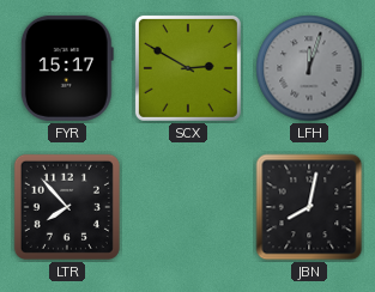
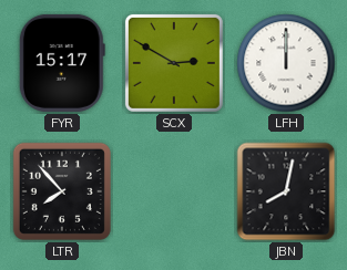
LFH: 12:03 -> 12:00 (286, 63)
LFH dial: grey -> white (286, 63)
